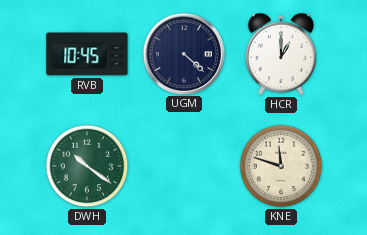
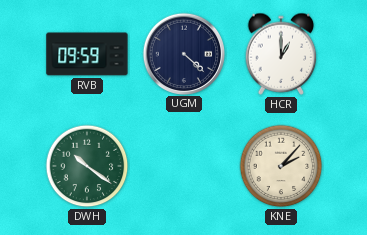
RVB: 10:45 -> 09:59 (87, 54)
KNE: 11:48 -> 2:07 (281, 166)
